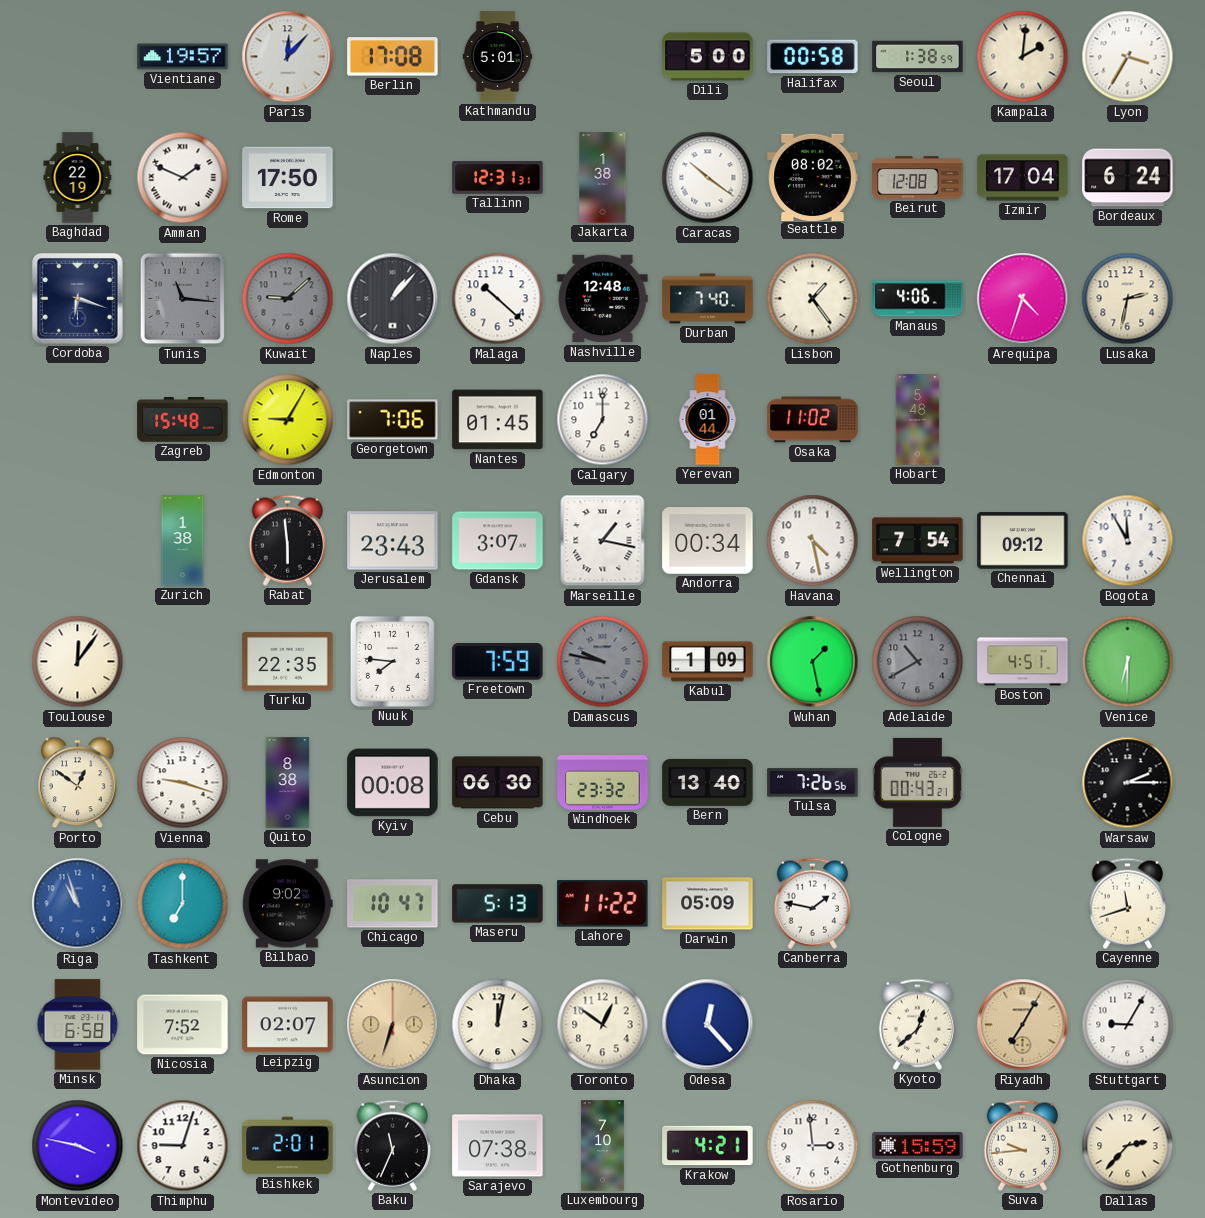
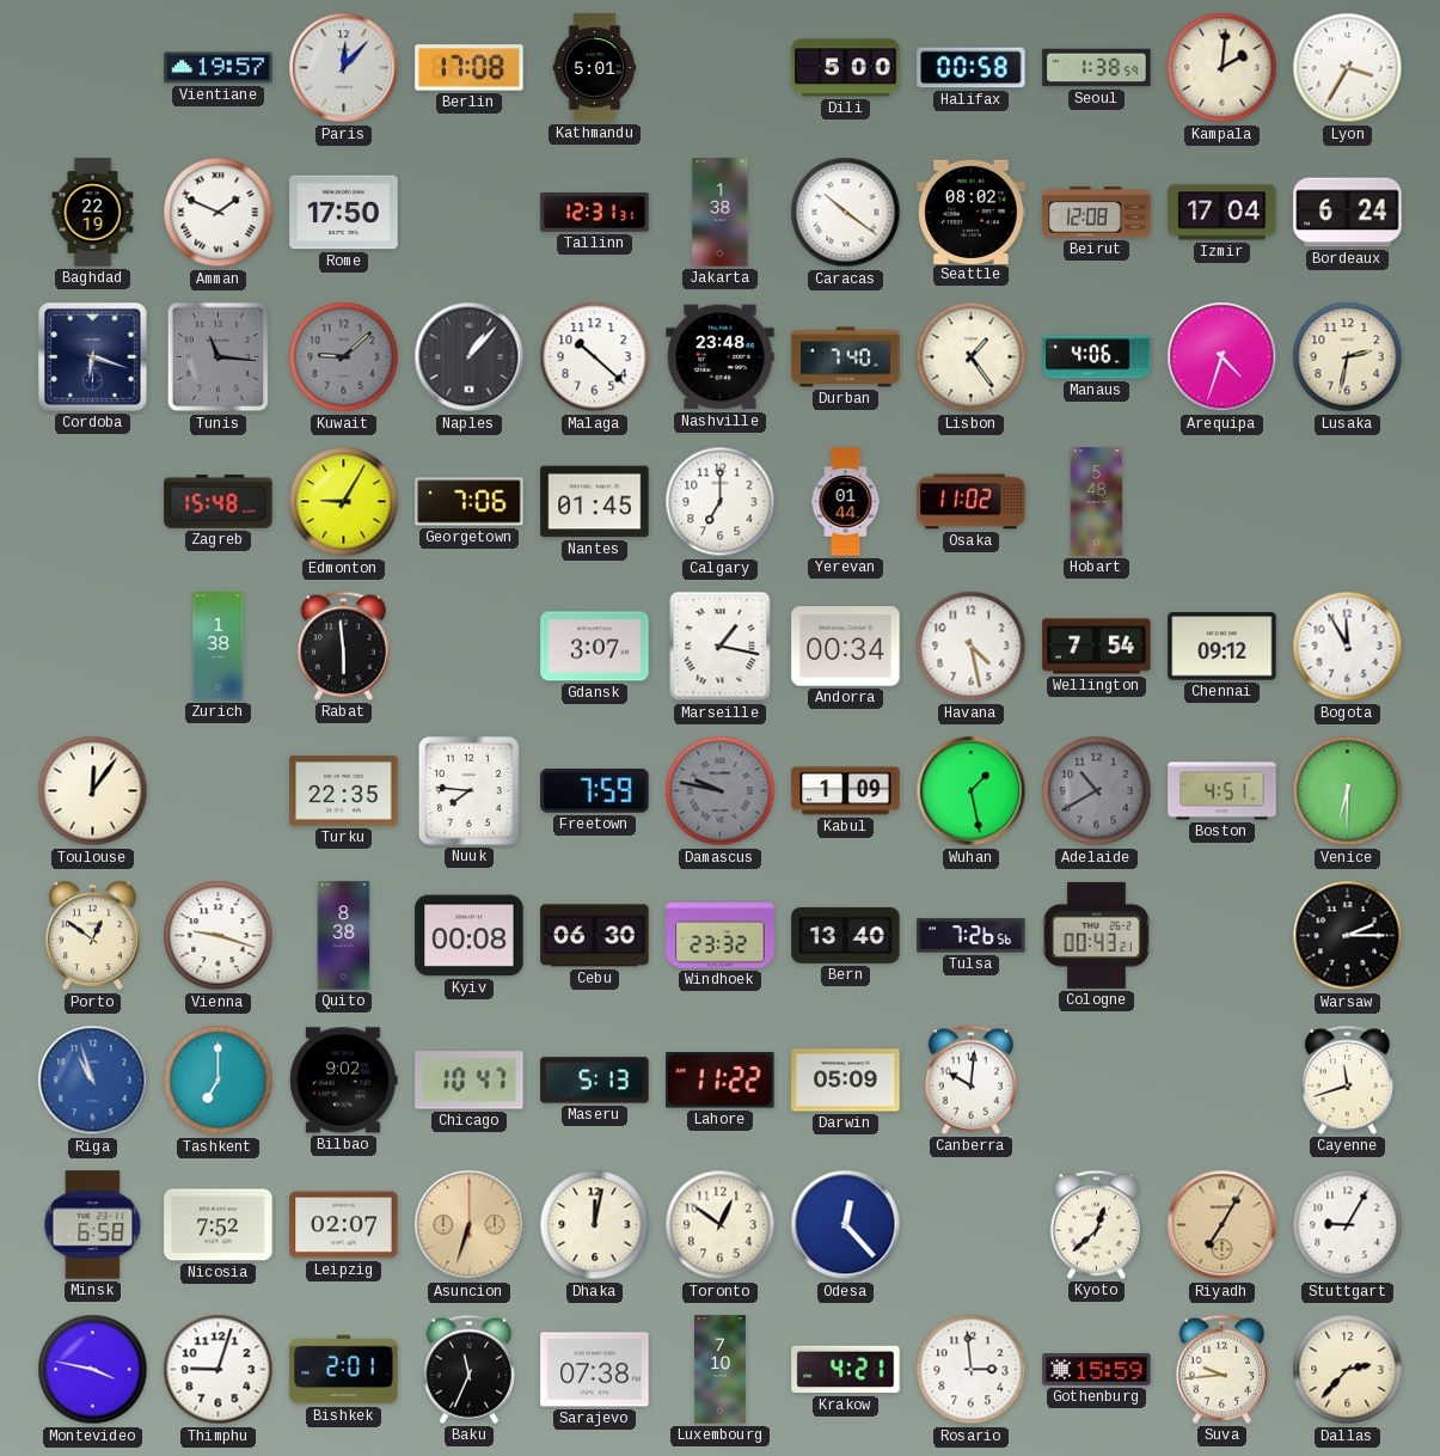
Nashville: 12:48 -> 23:48 (721, 357)
Jerusalem: 23:43 -> none (393, 541)
Canberra: 1:47 -> 10:01 (970, 1079)
